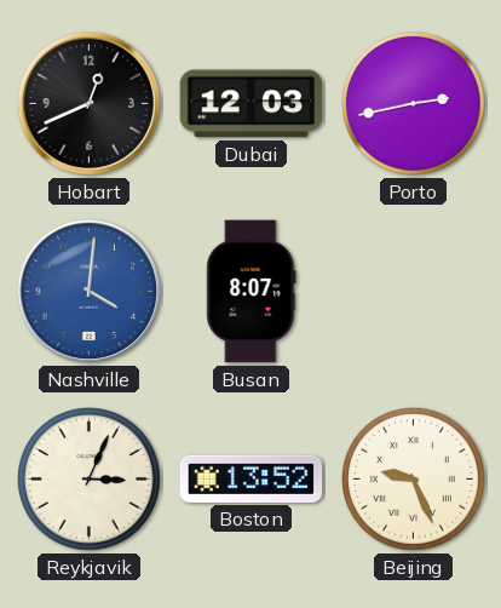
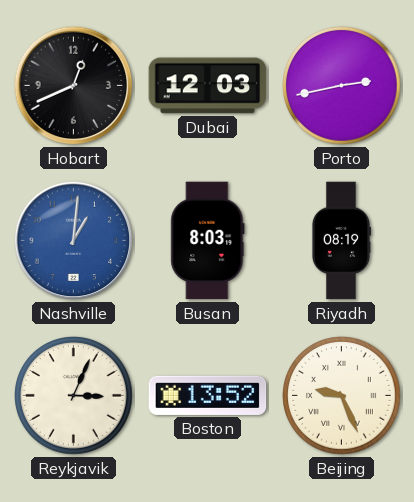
Nashville: 4:01 -> 1:01 (74, 241)
Busan: 8:07 -> 8:03 (208, 241)
Riyadh: none -> 08:19 (340, 241)
